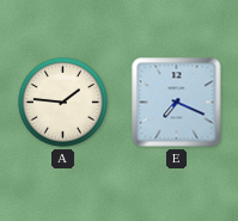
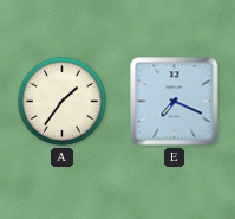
A: 1:46 -> 1:36 (63, 102)
